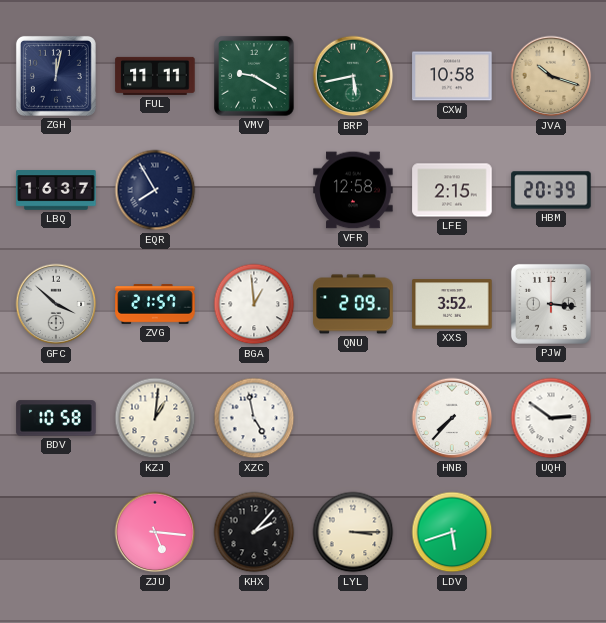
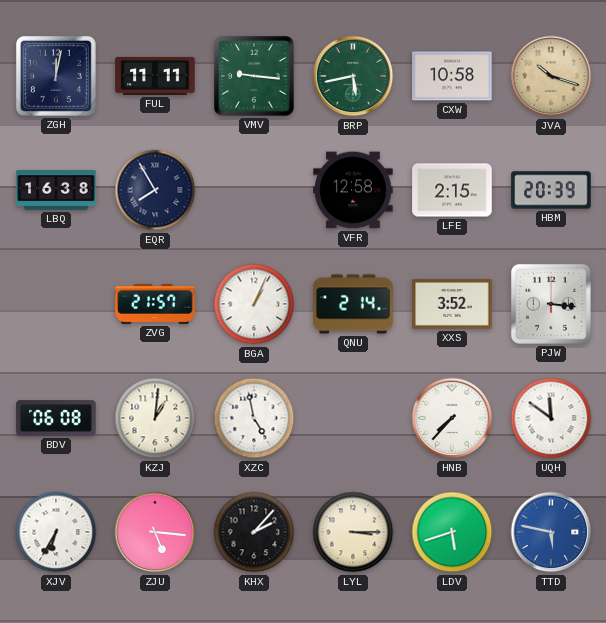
VMV: 9:20 -> 9:16 (254, 76)
LBQ: 16:37 -> 16:38 (56, 190)
GFC: 3:52 -> none (56, 304)
BGA: 12:59 -> 1:04 (254, 304)
QNU: 2:09 -> 2:14 (353, 304)
BDV: 10:58 -> 06:08 (56, 418)
UQH: 2:51 -> 11:51 (551, 418)
XJV: none -> 6:35 (56, 532)
TTD: none -> 5:47 (551, 532)
